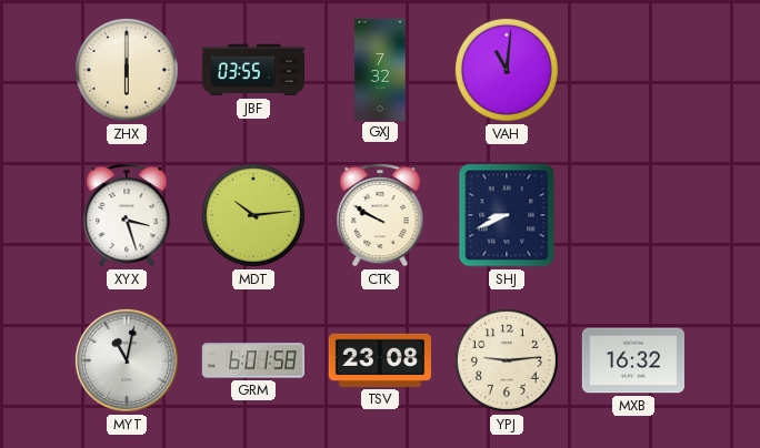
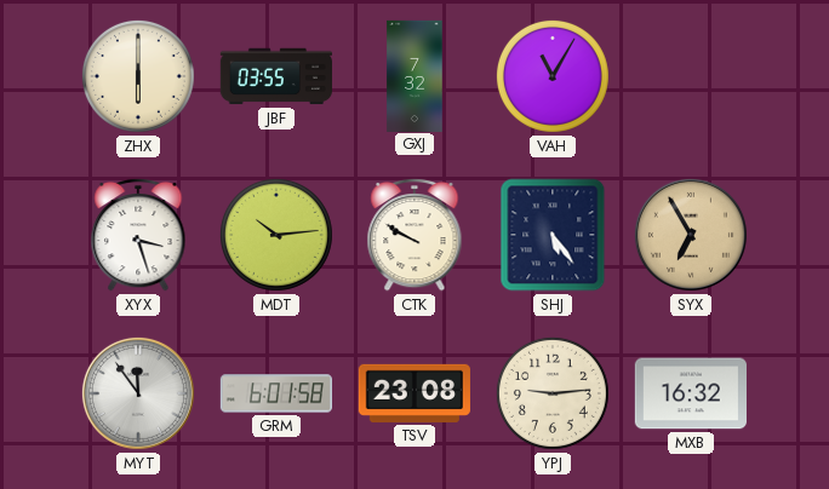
VAH: 11:01 -> 11:05 (553, 76)
SHJ: 8:41 -> 5:24 (553, 235)
SYX: none -> 6:55 (691, 235)
MYT: 11:02 -> 11:54 (138, 393)
